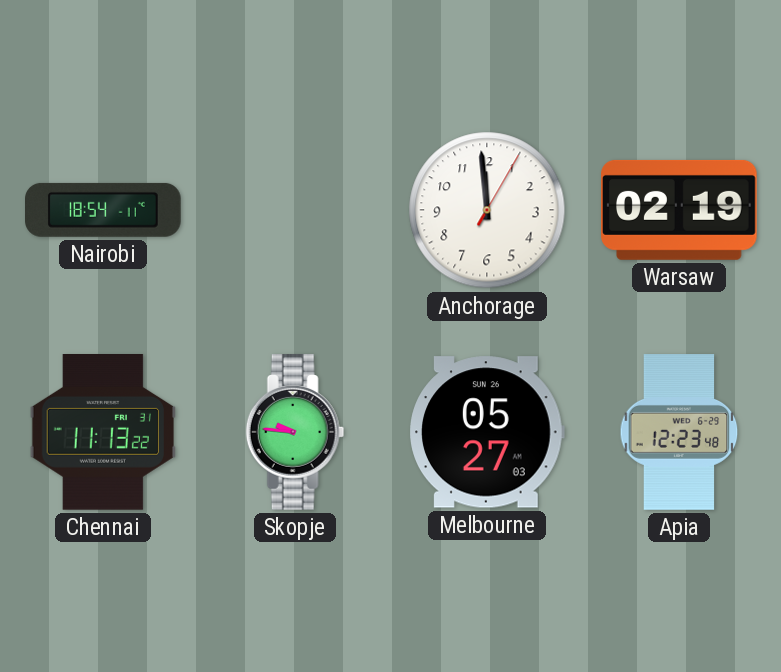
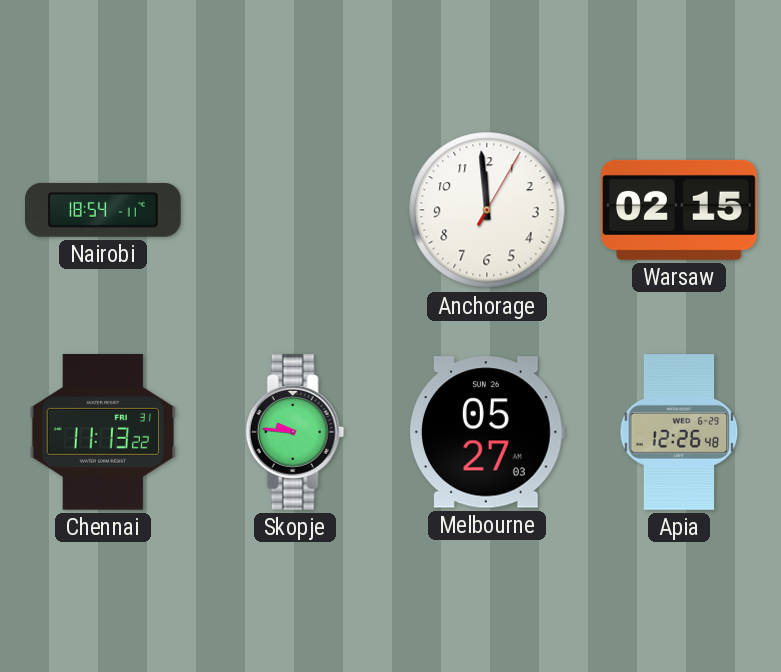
Warsaw: 02:19 -> 02:15 (679, 210)
Apia: 12:23 -> 12:26 (679, 432)
